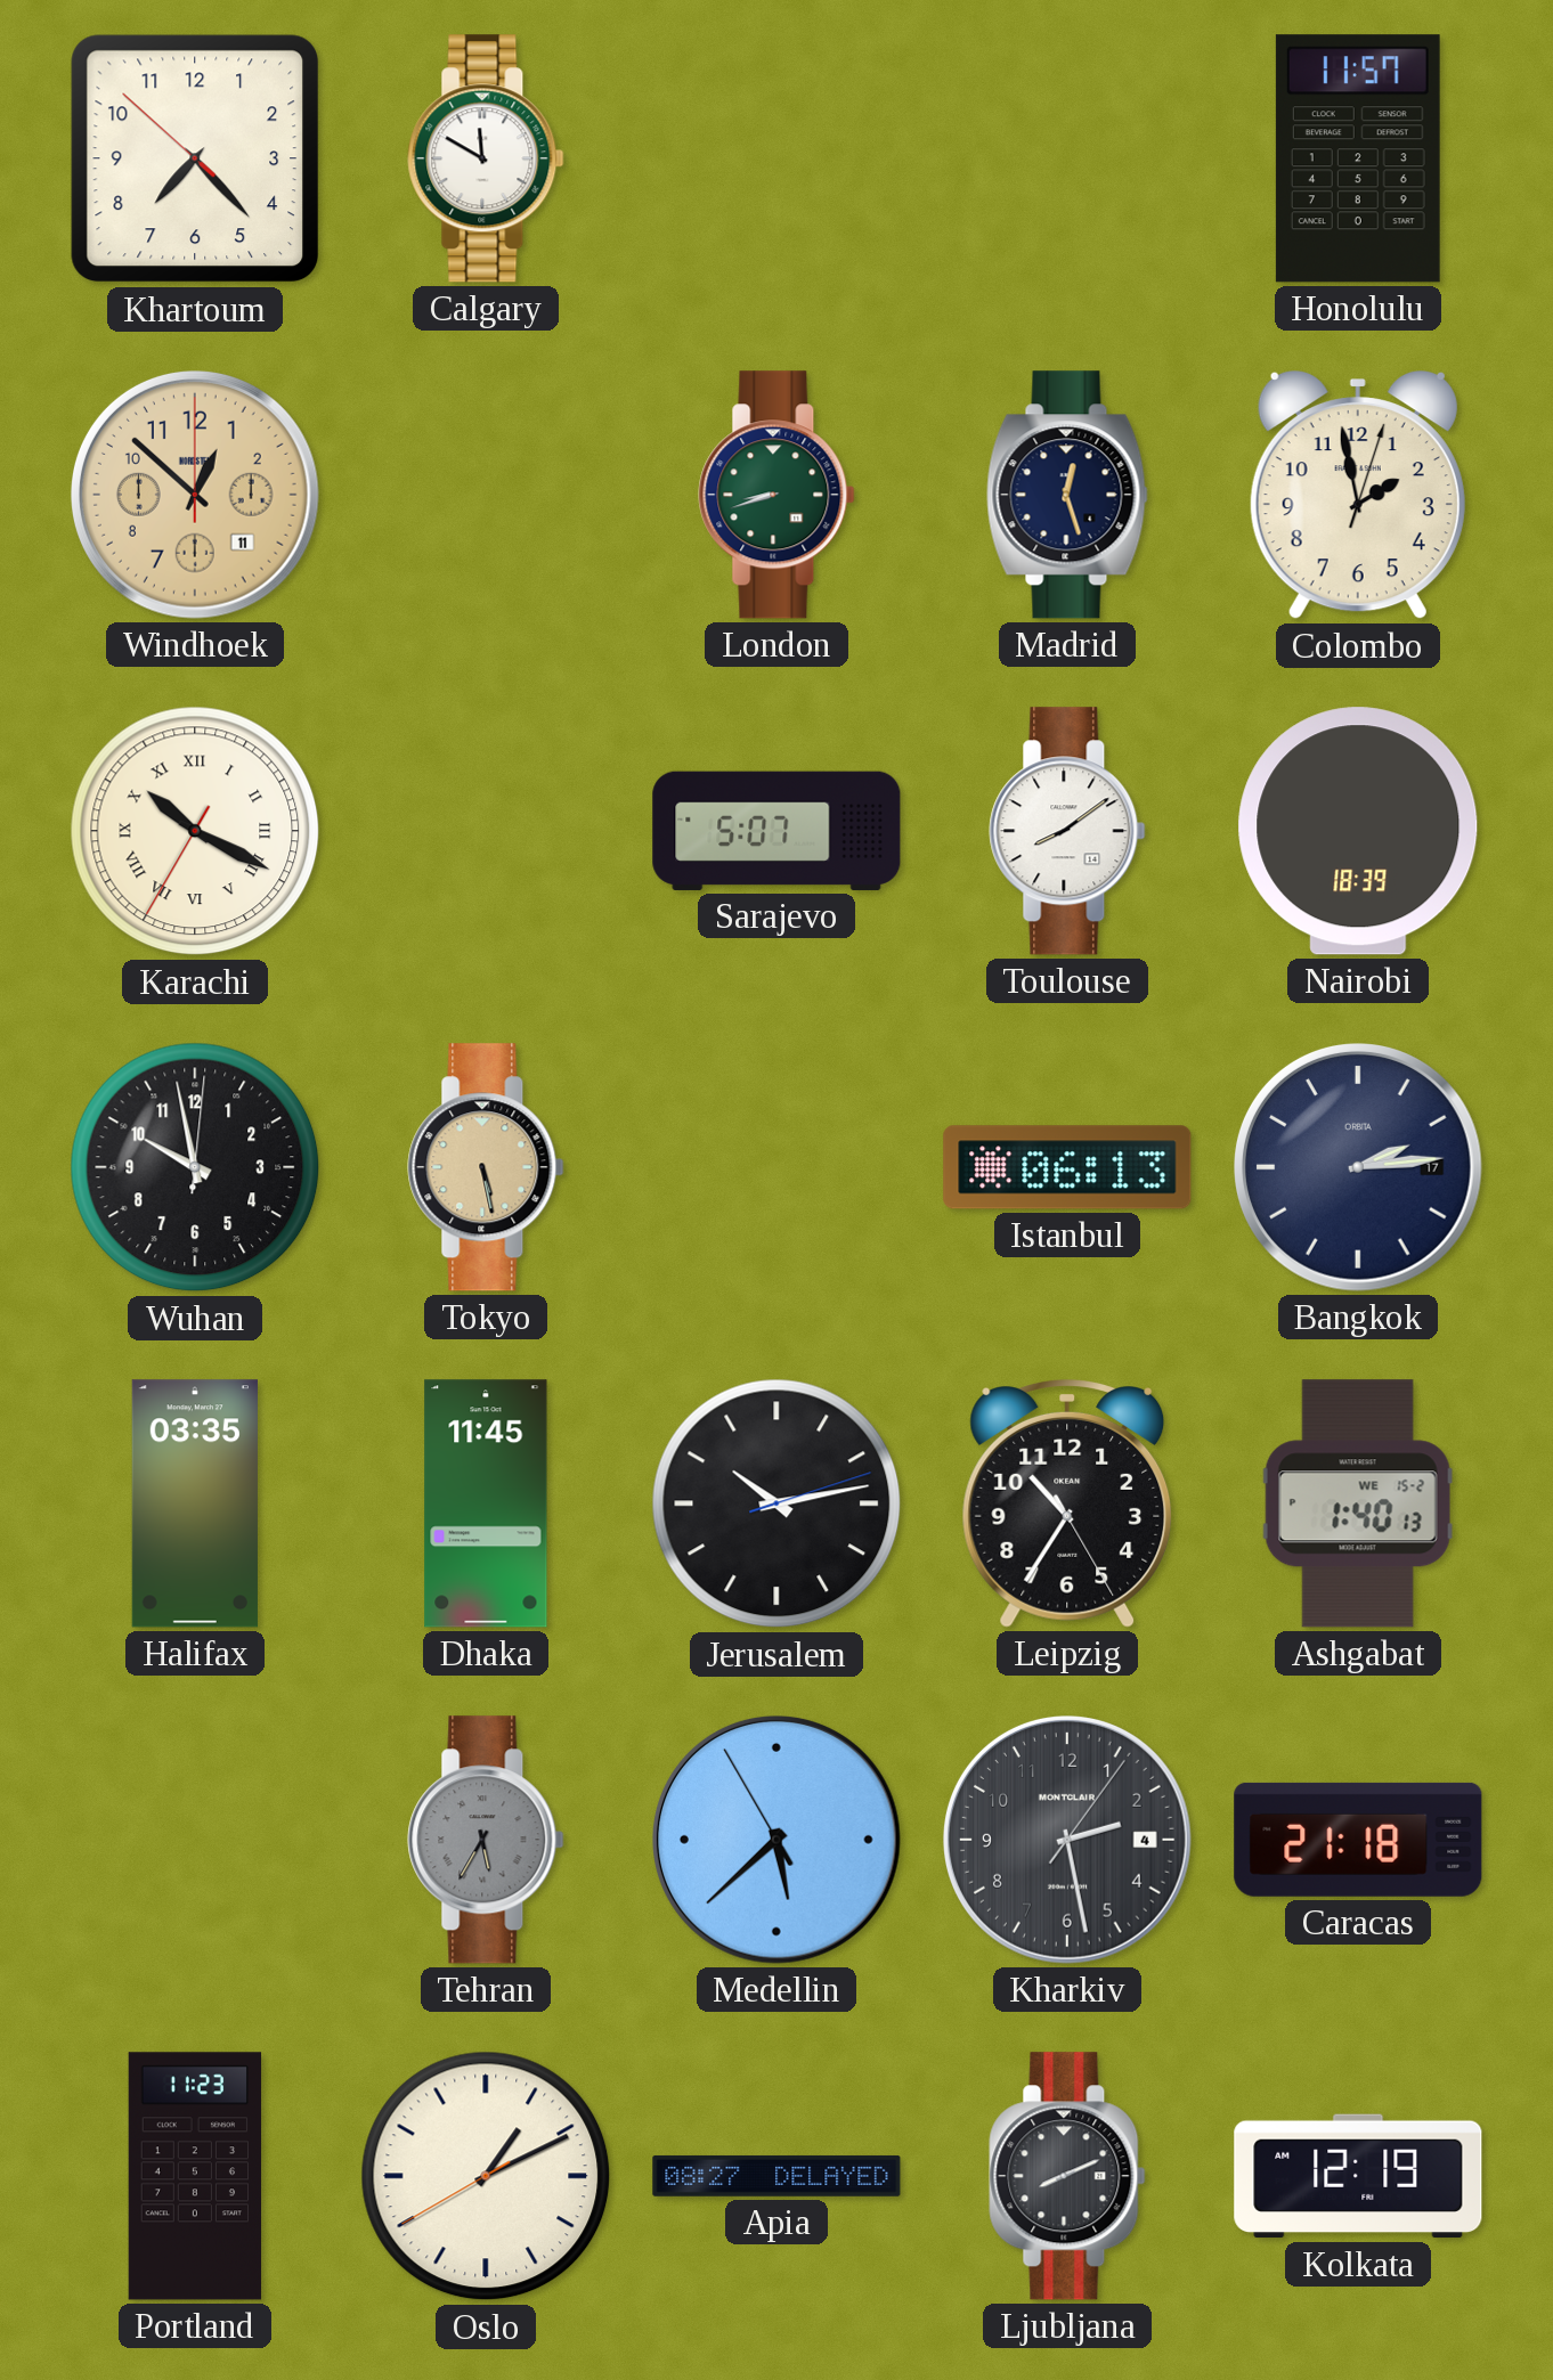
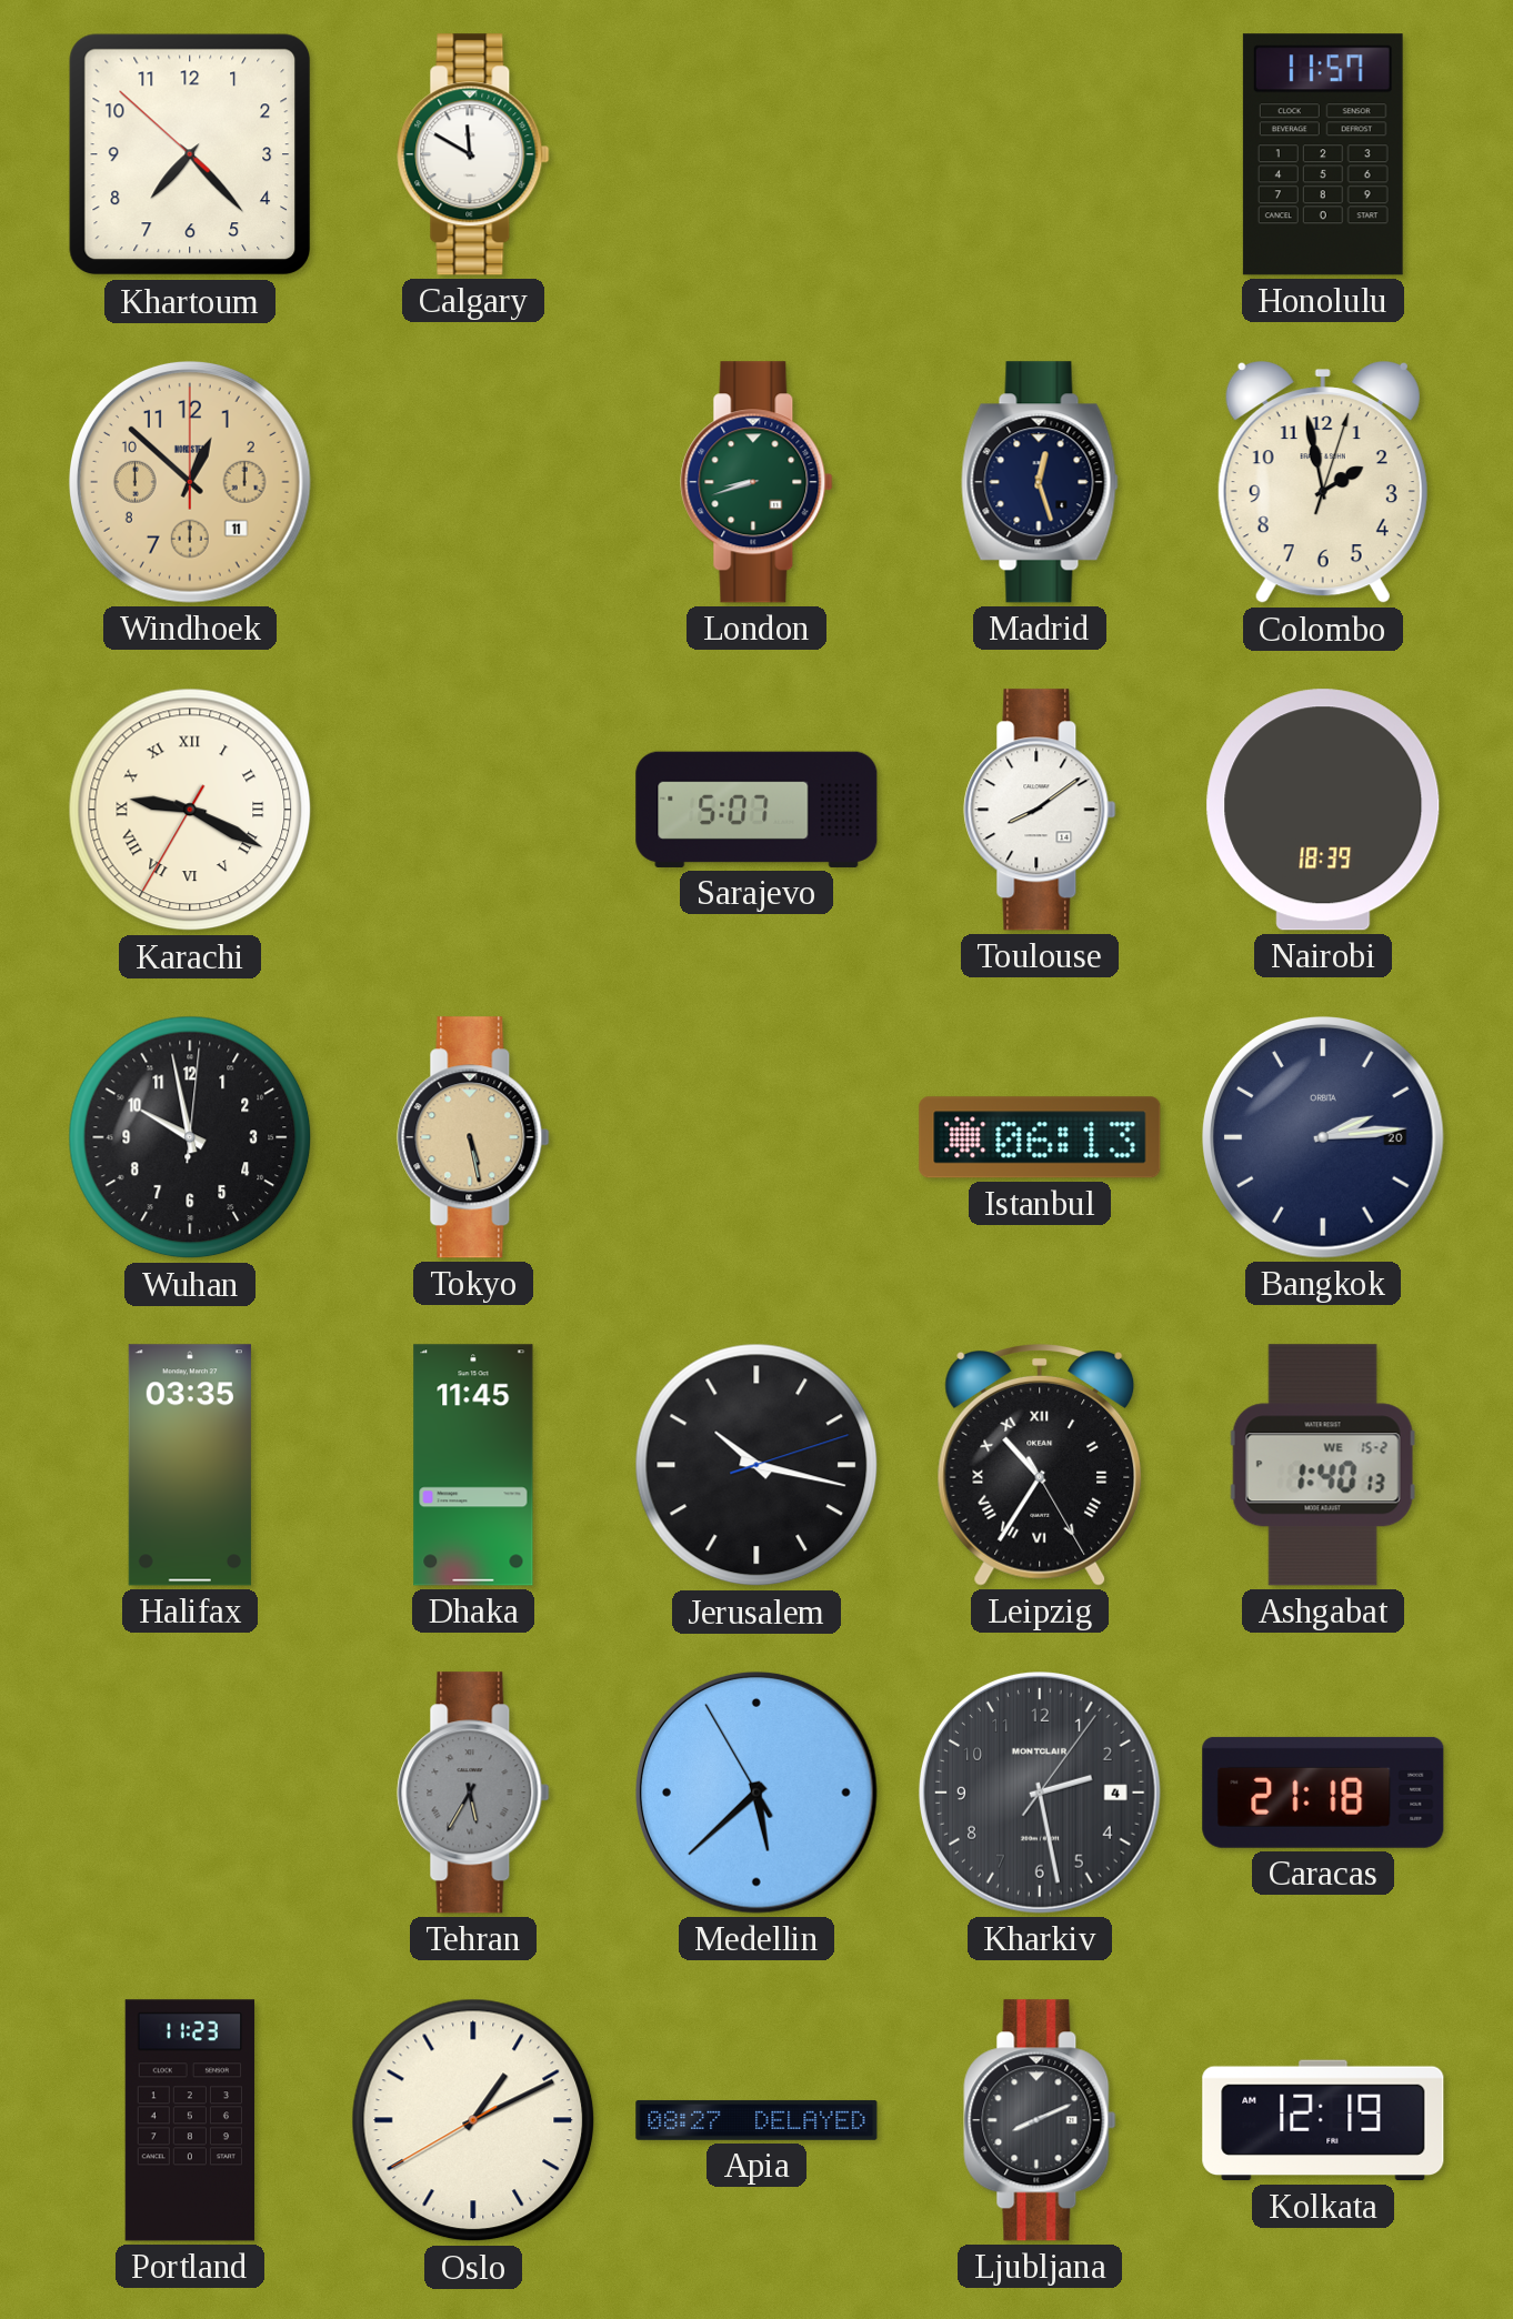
Karachi: 10:19 -> 9:19 (190, 810)
Bangkok date: 17 -> 20 (1324, 1138)
Jerusalem: 10:13 -> 10:17 (757, 1465)
Leipzig numerals: Arabic -> Roman (1040, 1466)
